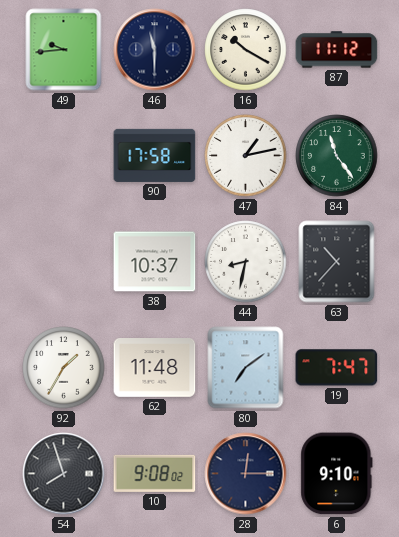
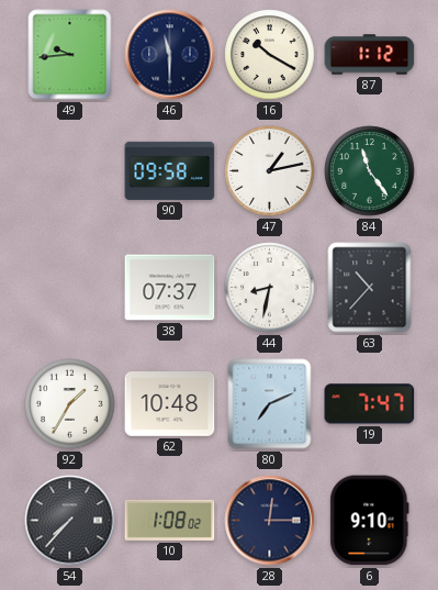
87: 11:12 -> 1:12 (370, 55)
90: 17:58 -> 09:58 (170, 170)
38: 10:37 -> 07:37 (170, 288)
62: 11:48 -> 10:48 (170, 404)
80: 7:09 -> 7:11 (270, 404)
54: 7:57 -> 7:37 (70, 521)
10: 9:08 -> 1:08 (170, 520)
